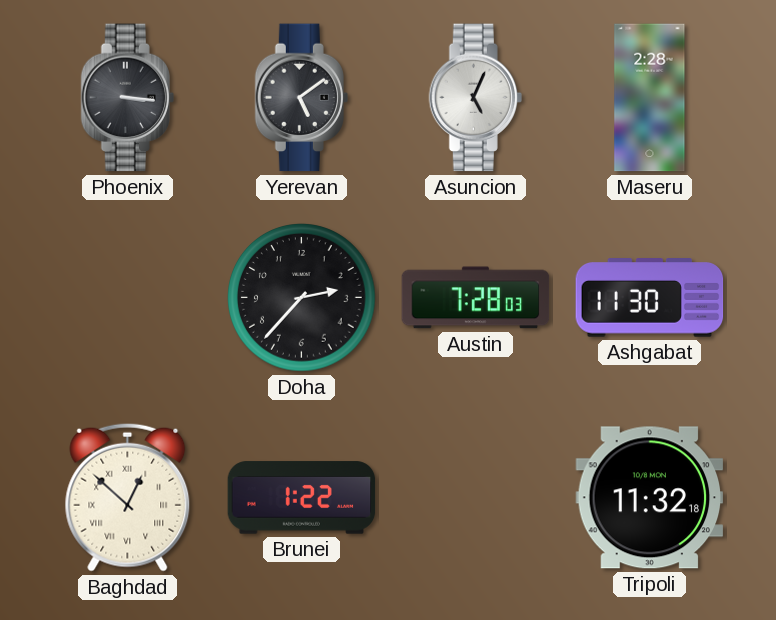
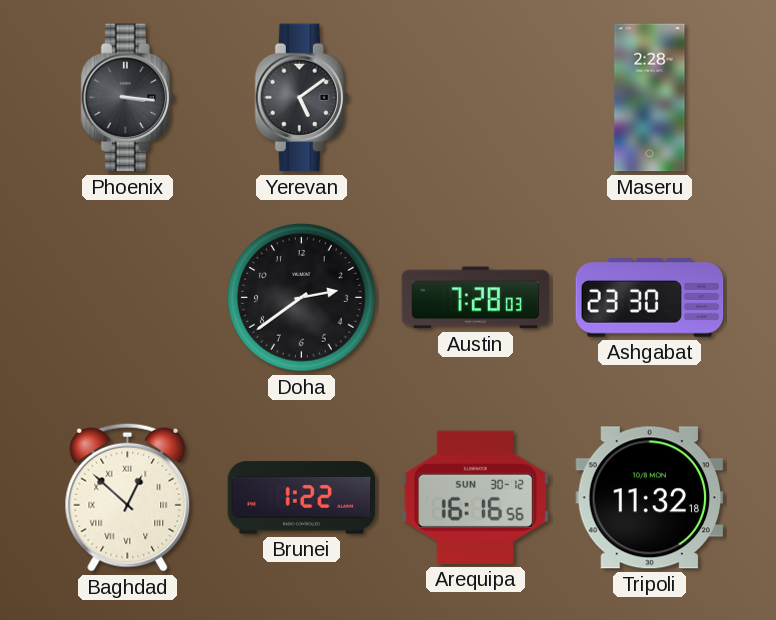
Asuncion: 5:04 -> none (475, 98)
Doha: 2:37 -> 2:39 (302, 298)
Ashgabat: 11:30 -> 23:30 (650, 298)
Arequipa: none -> 16:16 (476, 497)
